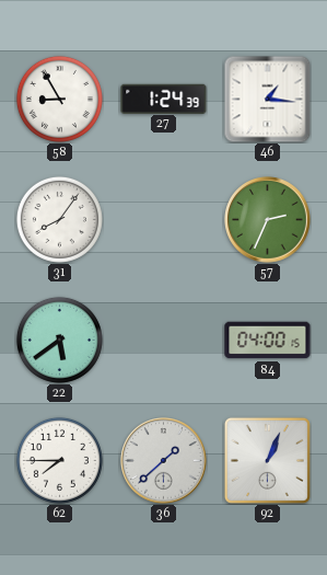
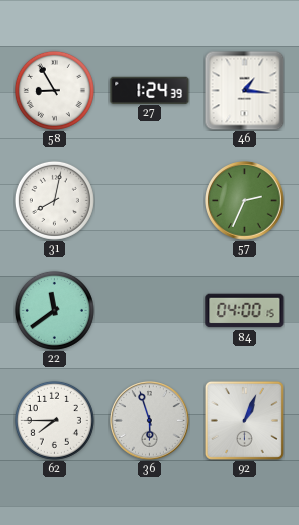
31: 8:06 -> 8:02 (54, 200)
22: 5:39 -> 11:39 (54, 310)
36: 1:38 -> 5:57 (150, 421)
